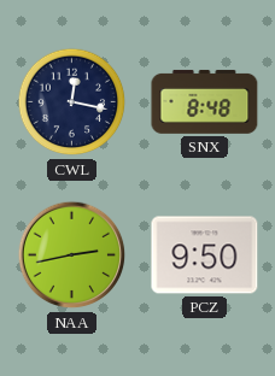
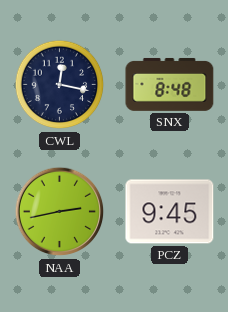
PCZ: 9:50 -> 9:45 (170, 212)
